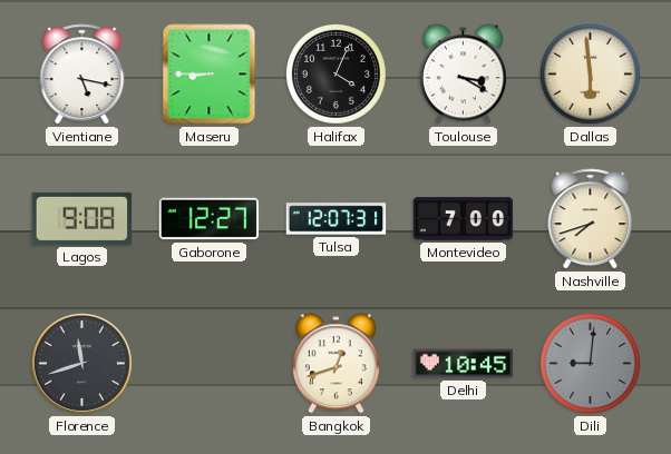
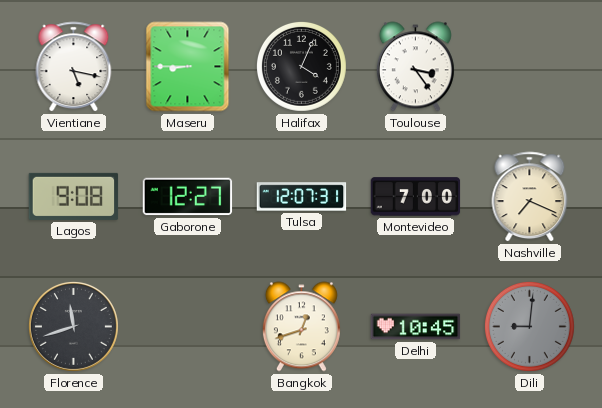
Toulouse: 3:20 -> 3:24 (415, 67)
Dallas: 5:59 -> none (590, 73)
Nashville: 7:42 -> 7:19 (530, 197)
